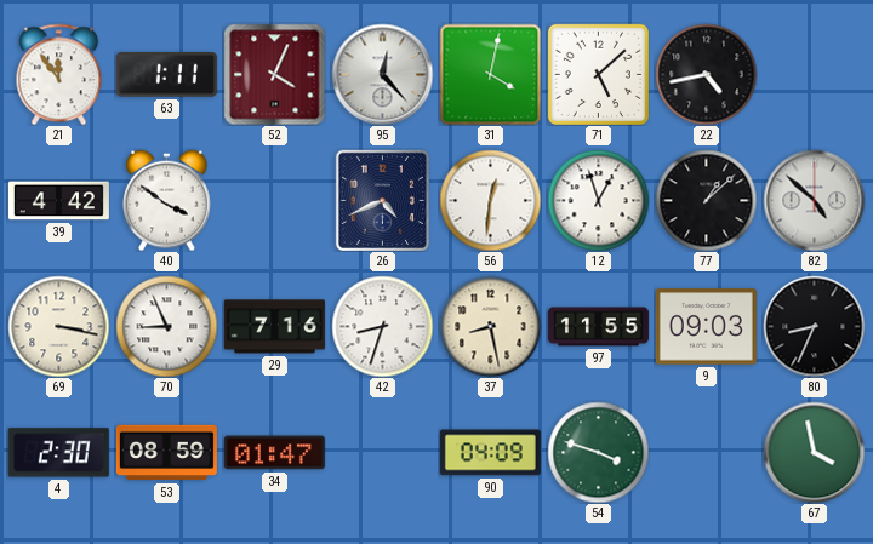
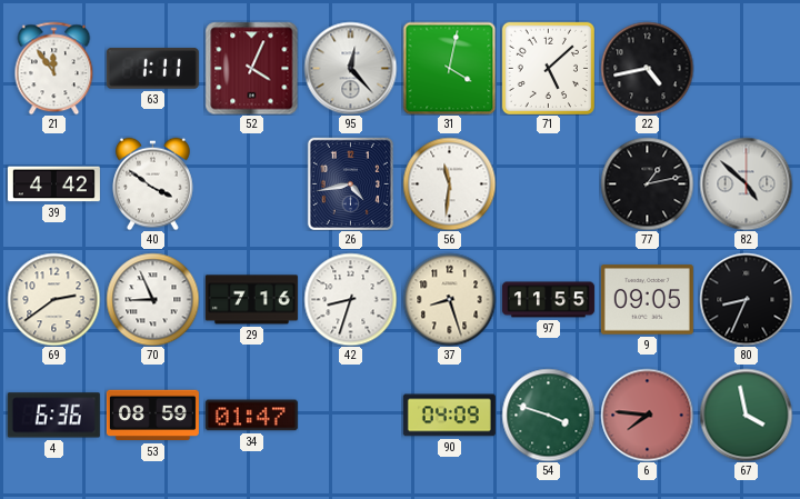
26: 4:41 -> 4:43 (350, 183)
56: 12:31 -> 11:31 (449, 183)
12: 12:57 -> none (598, 200)
77: 1:08 -> 1:13 (647, 183)
69: 3:17 -> 2:39 (53, 299)
37: 8:28 -> 8:27 (449, 299)
9: 09:03 -> 09:05 (647, 300)
4: 2:30 -> 6:36 (53, 416)
6: none -> 7:46 (647, 415)
